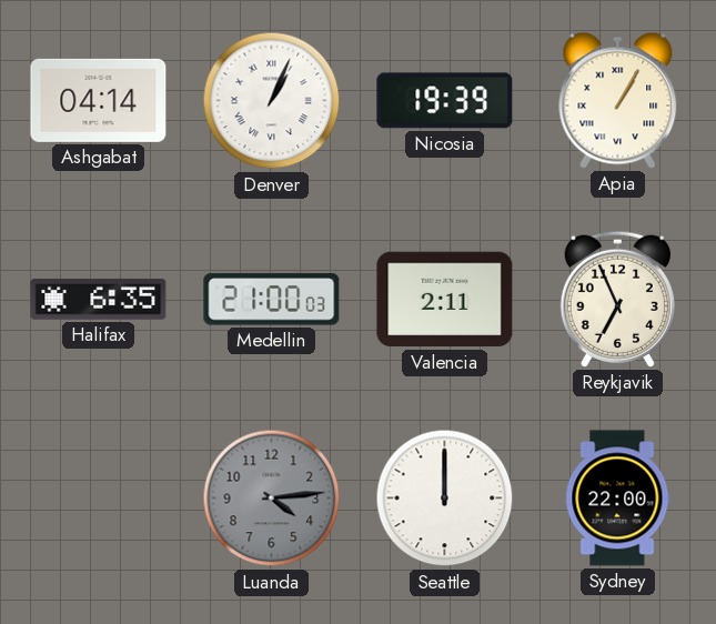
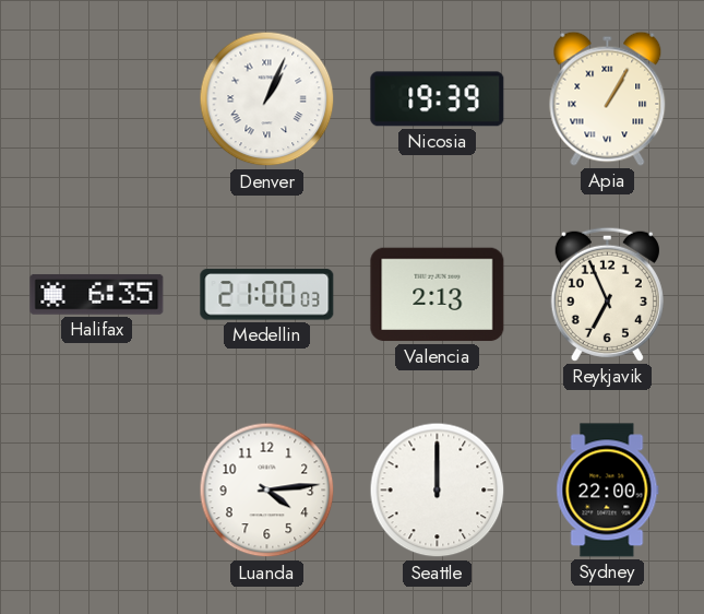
Ashgabat: 04:14 -> none (99, 100)
Valencia: 2:11 -> 2:13 (438, 295)
Luanda dial: grey -> white (267, 491)
